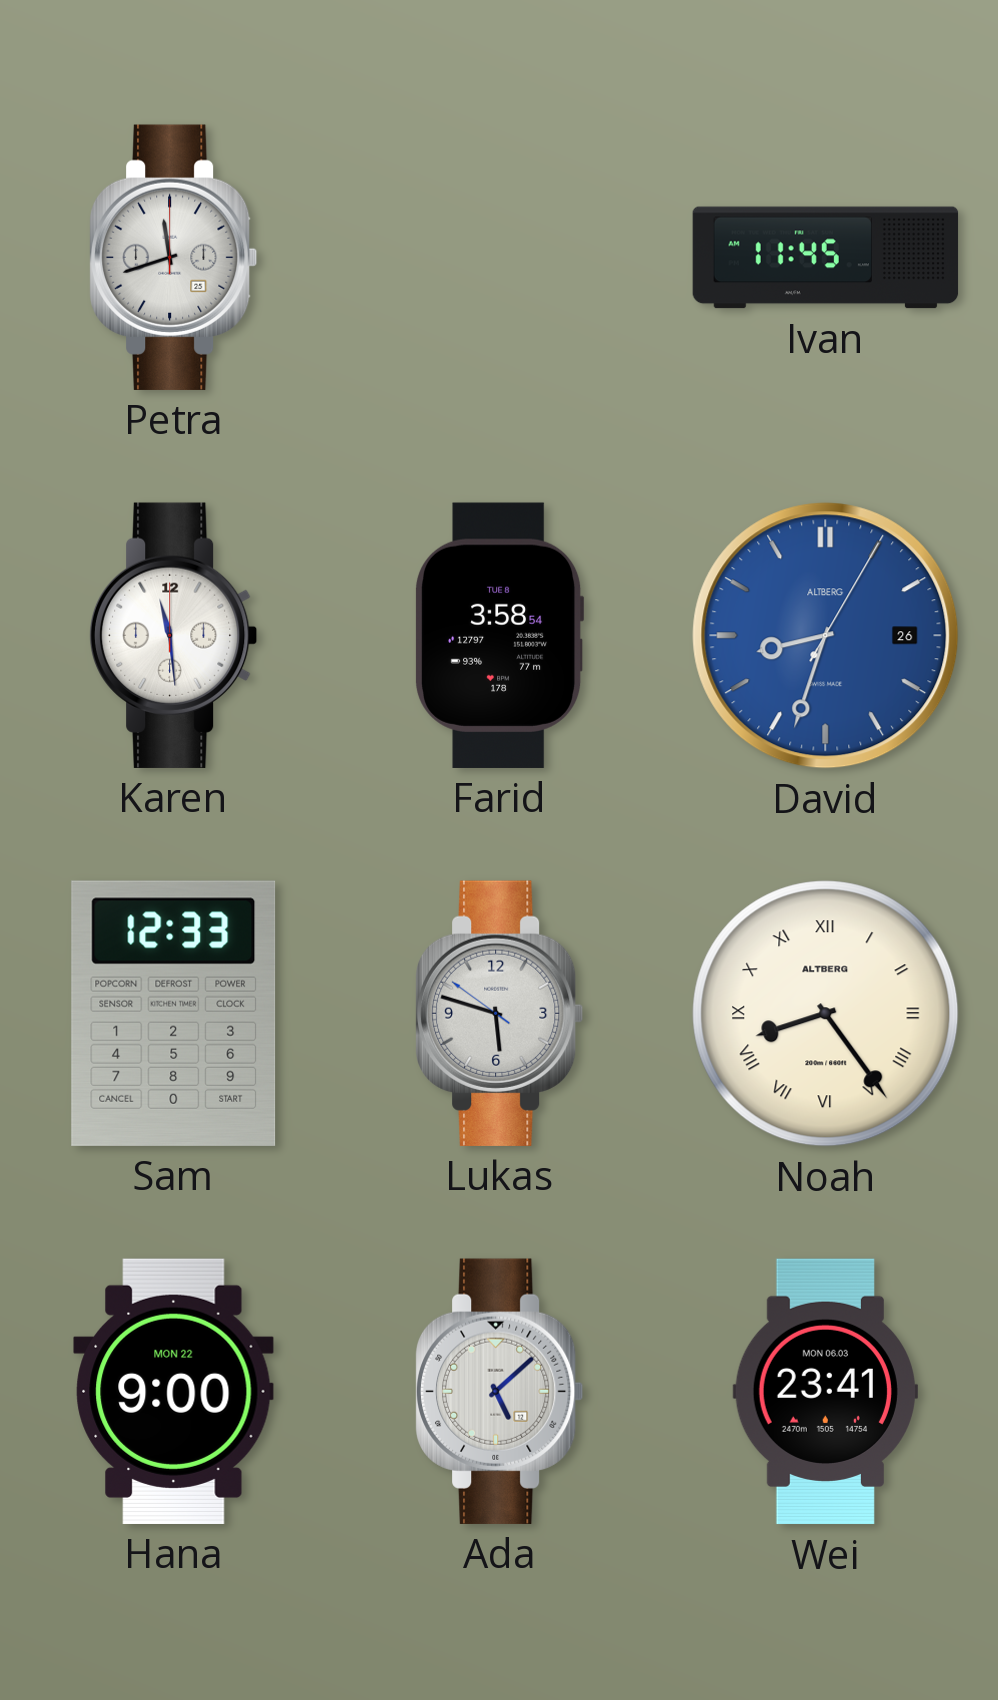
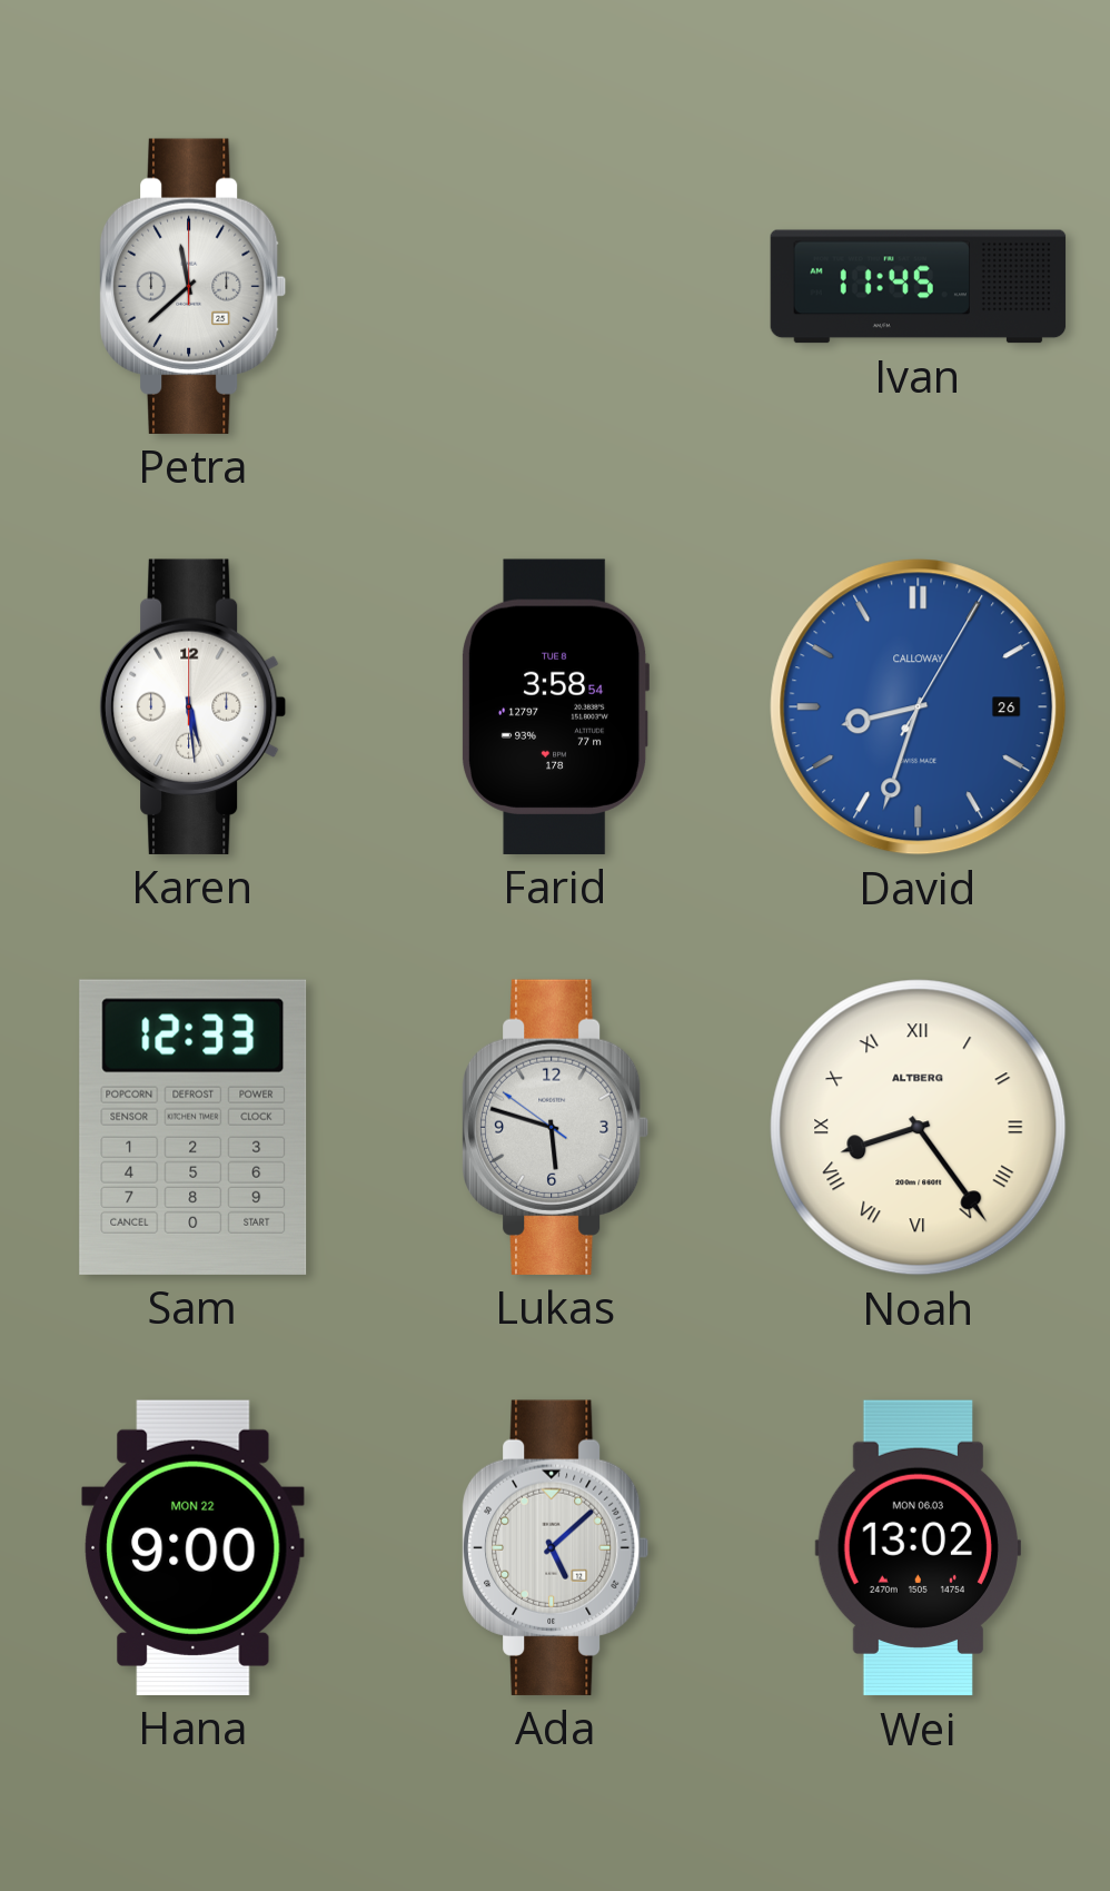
Petra: 11:42 -> 11:38 (192, 286)
Karen: 11:29 -> 5:29 (192, 706)
David brand: ALTBERG -> CALLOWAY (919, 707)
Wei: 23:41 -> 13:02 (918, 1548)
